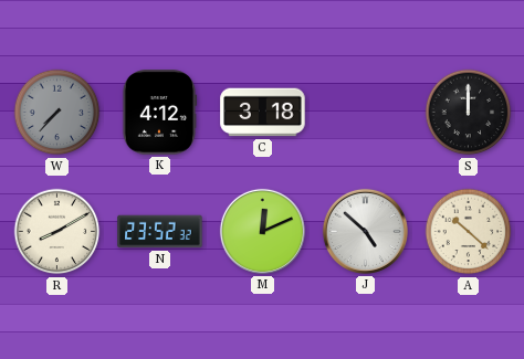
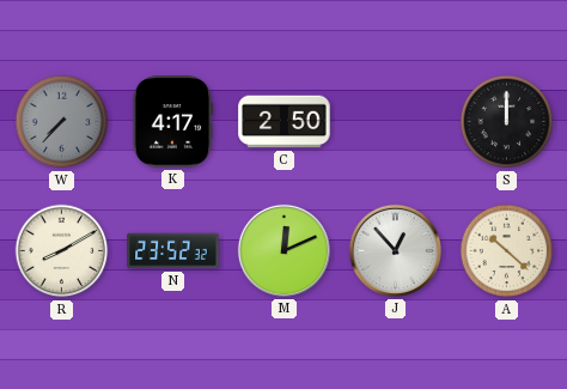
K: 4:12 -> 4:17 (172, 122)
C: 3:18 -> 2:50 (285, 122)
J: 4:52 -> 12:53 (395, 250)
